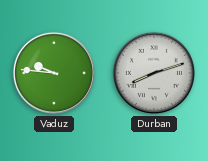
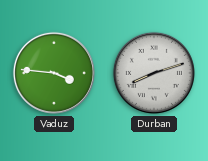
Vaduz: 9:46 -> 3:46 (54, 73)
